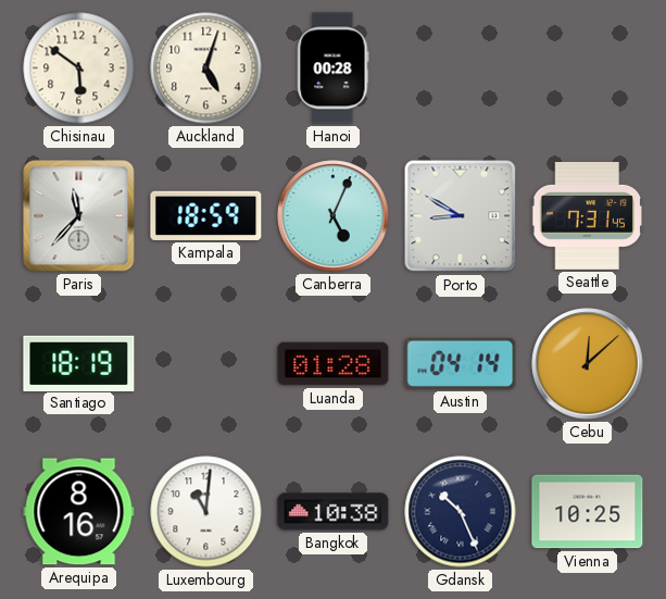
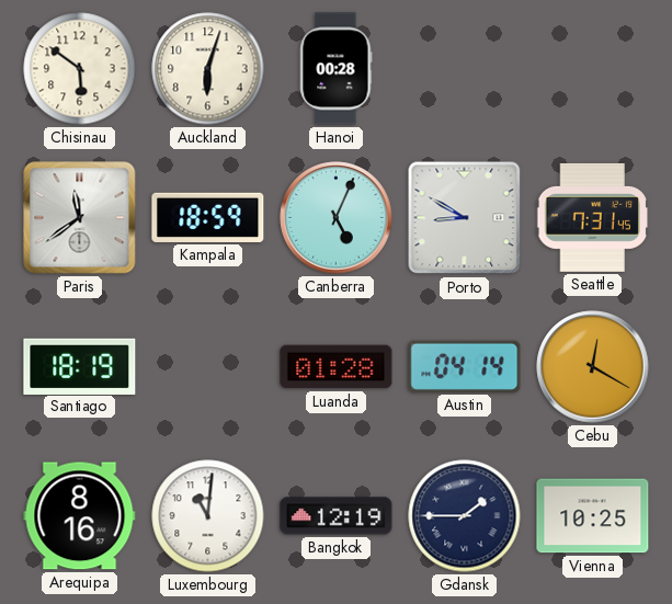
Auckland: 5:03 -> 6:03 (208, 69)
Paris: 11:37 -> 11:39 (80, 218)
Cebu: 12:08 -> 12:20 (593, 367)
Bangkok: 10:38 -> 12:19 (337, 516)
Gdansk: 10:26 -> 1:45 (465, 516)
